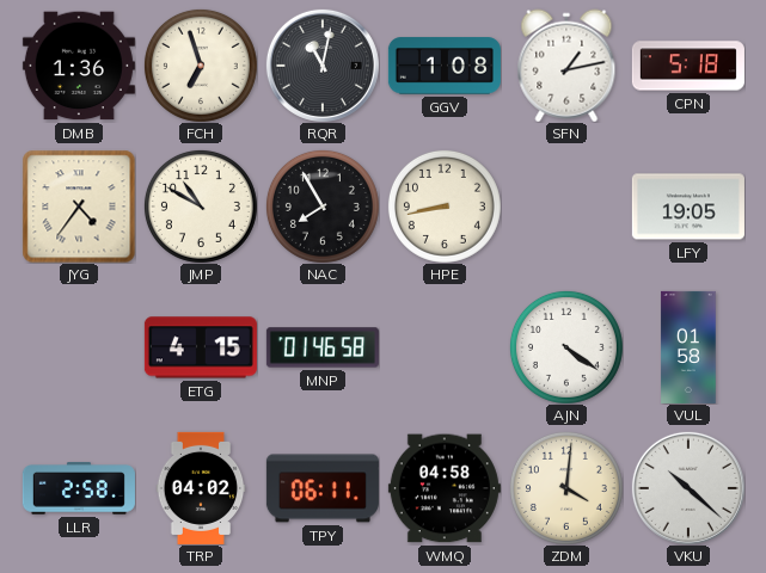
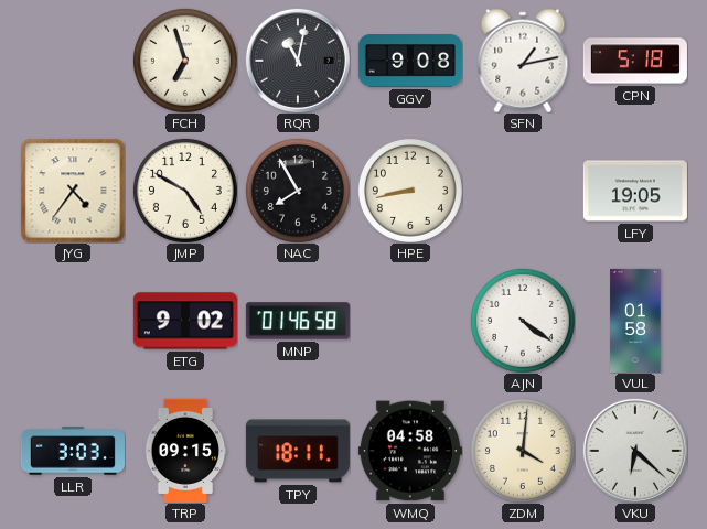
DMB: 1:36 -> none (79, 66)
GGV: 1:08 -> 9:08 (410, 61)
JMP: 10:50 -> 4:50 (185, 191)
ETG: 4:15 -> 9:02 (185, 321)
LLR: 2:58 -> 3:03 (73, 451)
TRP: 04:02 -> 09:15 (185, 451)
TPY: 06:11 -> 18:11 (298, 451)
VKU: 10:22 -> 6:22 (635, 451)
